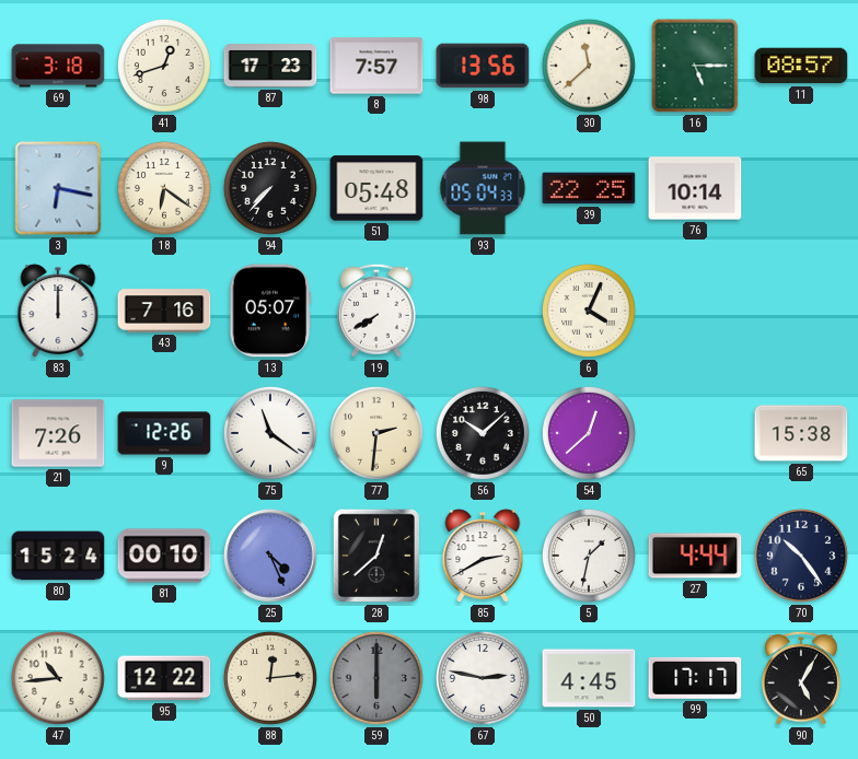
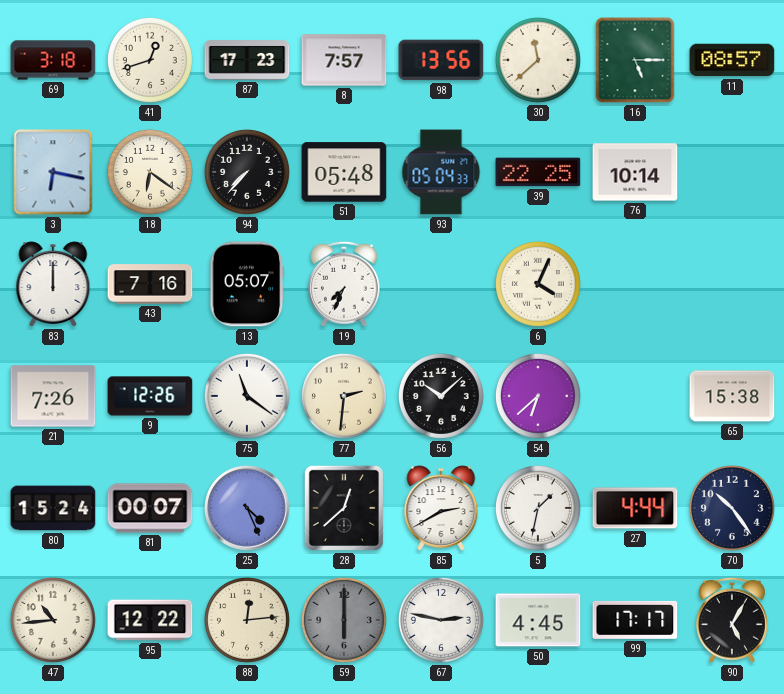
19: 7:40 -> 7:34 (344, 284)
54: 12:38 -> 6:38 (538, 396)
81: 00:10 -> 00:07 (150, 508)
